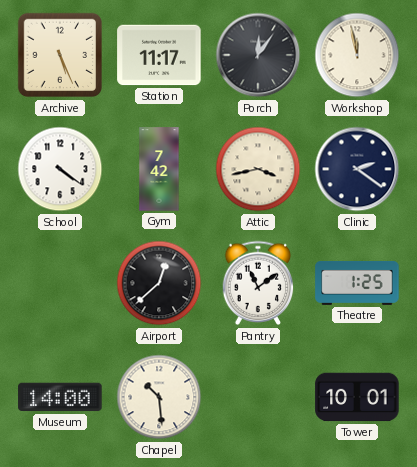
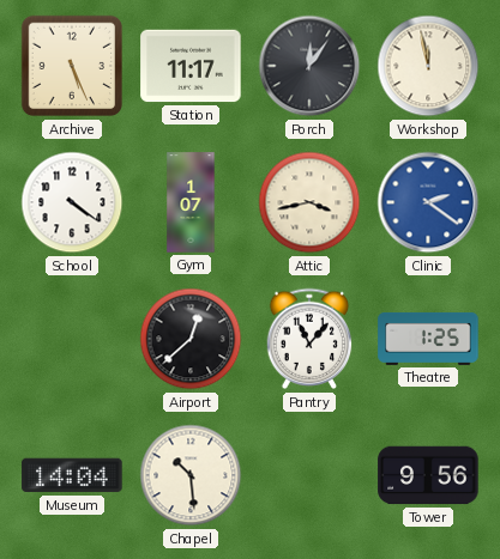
Gym: 7:42 -> 1:07 (191, 202)
Clinic dial: navy -> blue (428, 202)
Pantry: 11:09 -> 11:07 (309, 339)
Museum: 14:00 -> 14:04 (72, 475)
Tower: 10:01 -> 9:56 (428, 475)
